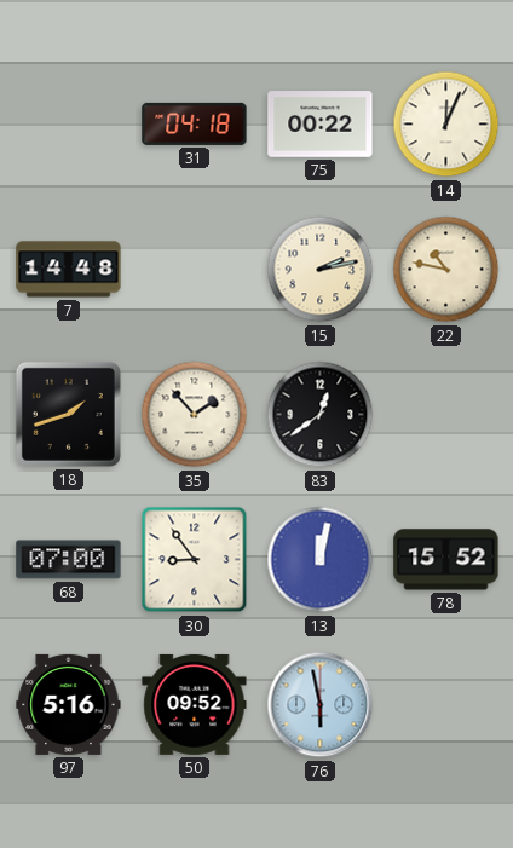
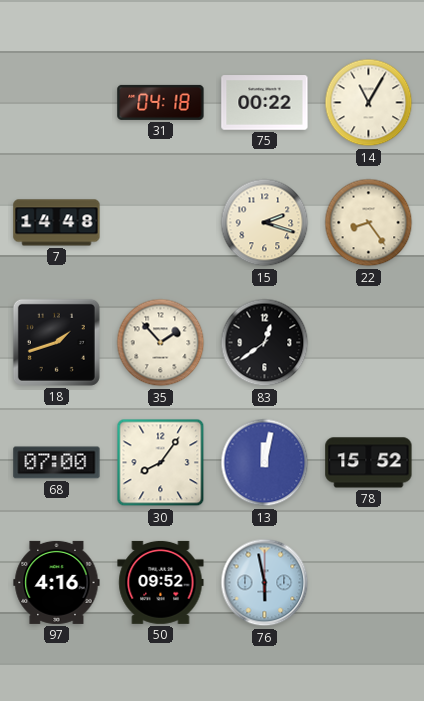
14: 12:04 -> 11:05 (369, 103)
15: 2:13 -> 2:18 (265, 223)
22: 10:47 -> 8:24 (369, 223)
30: 8:54 -> 8:06 (161, 463)
97: 5:16 -> 4:16 (57, 582)
